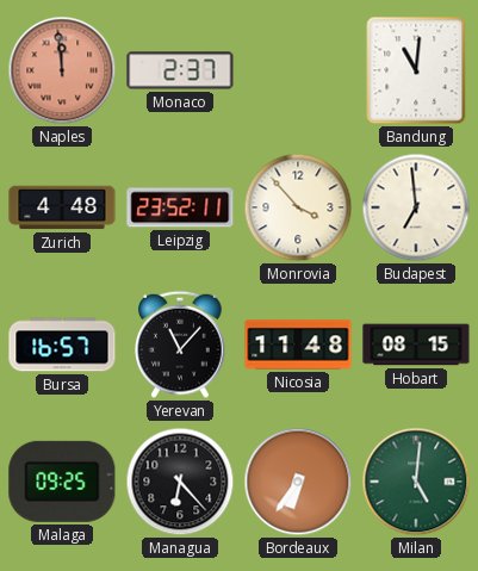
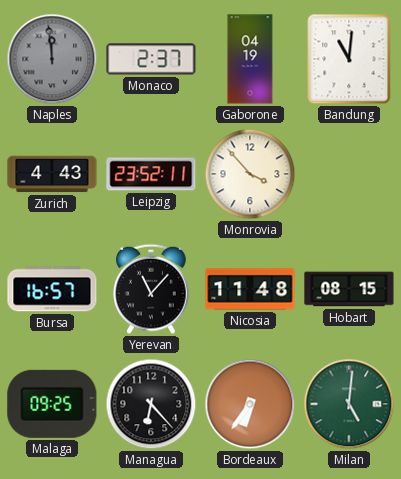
Naples dial: salmon -> grey (52, 59)
Gaborone: none -> 04:19 (250, 59)
Zurich: 4:48 -> 4:43 (52, 174)
Budapest: 6:59 -> none (416, 207)
